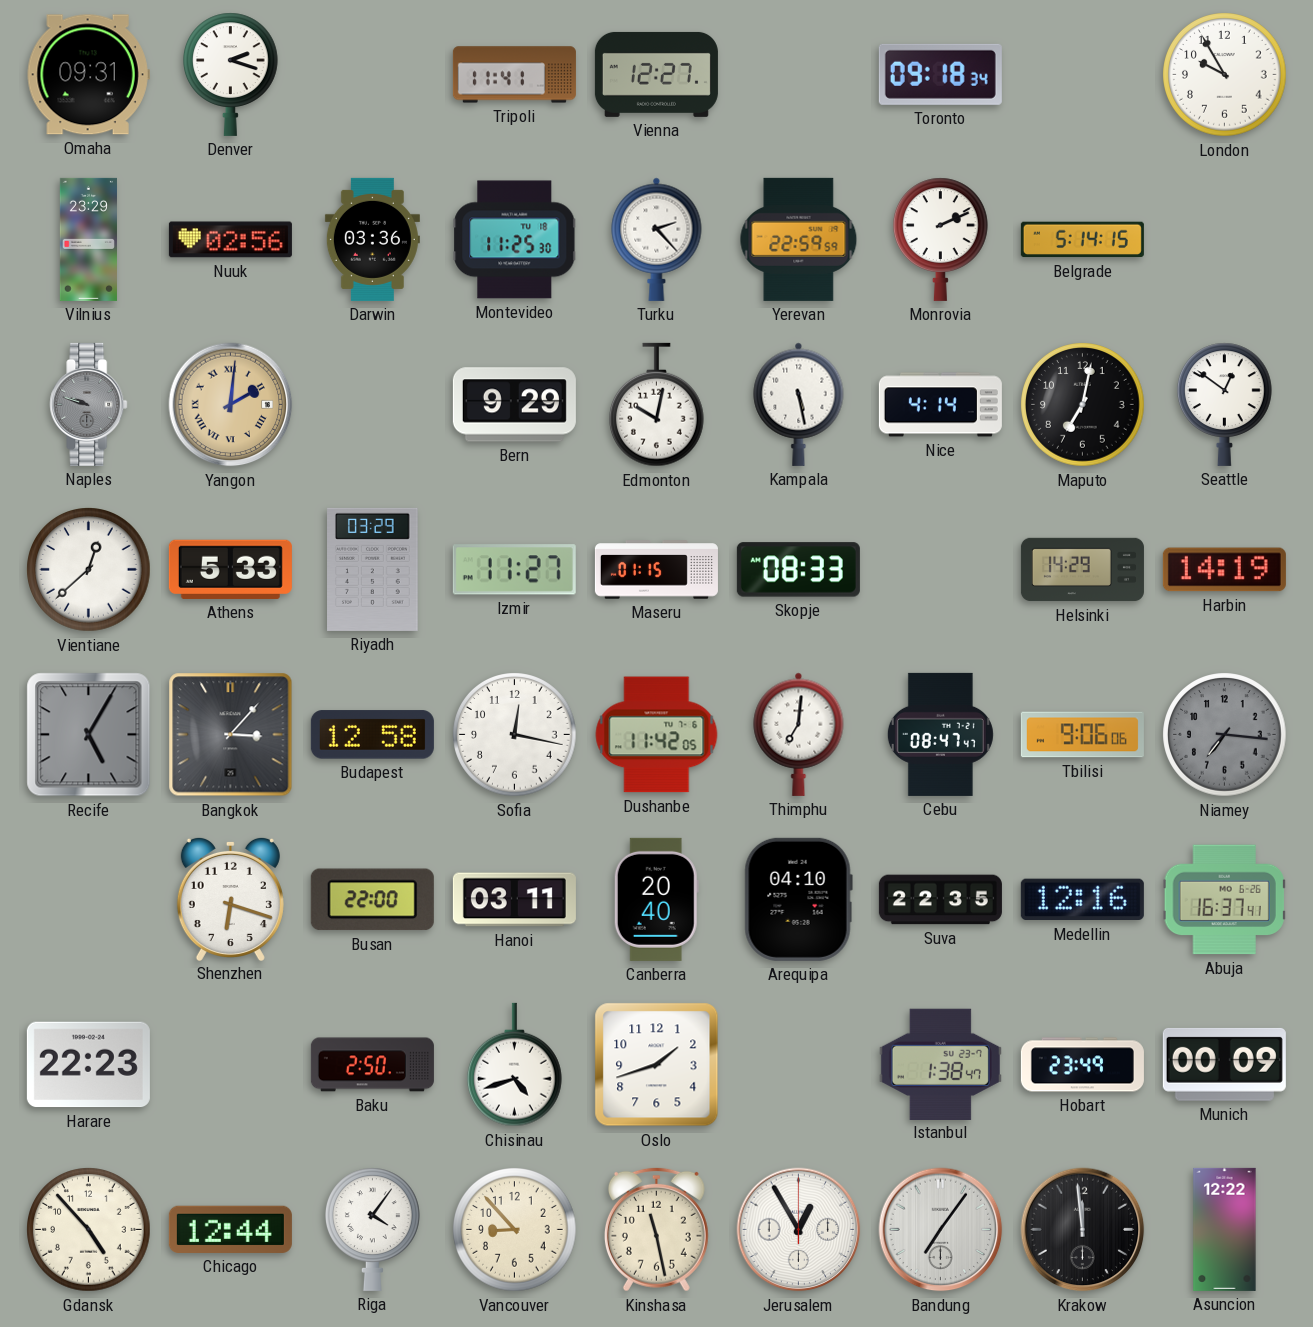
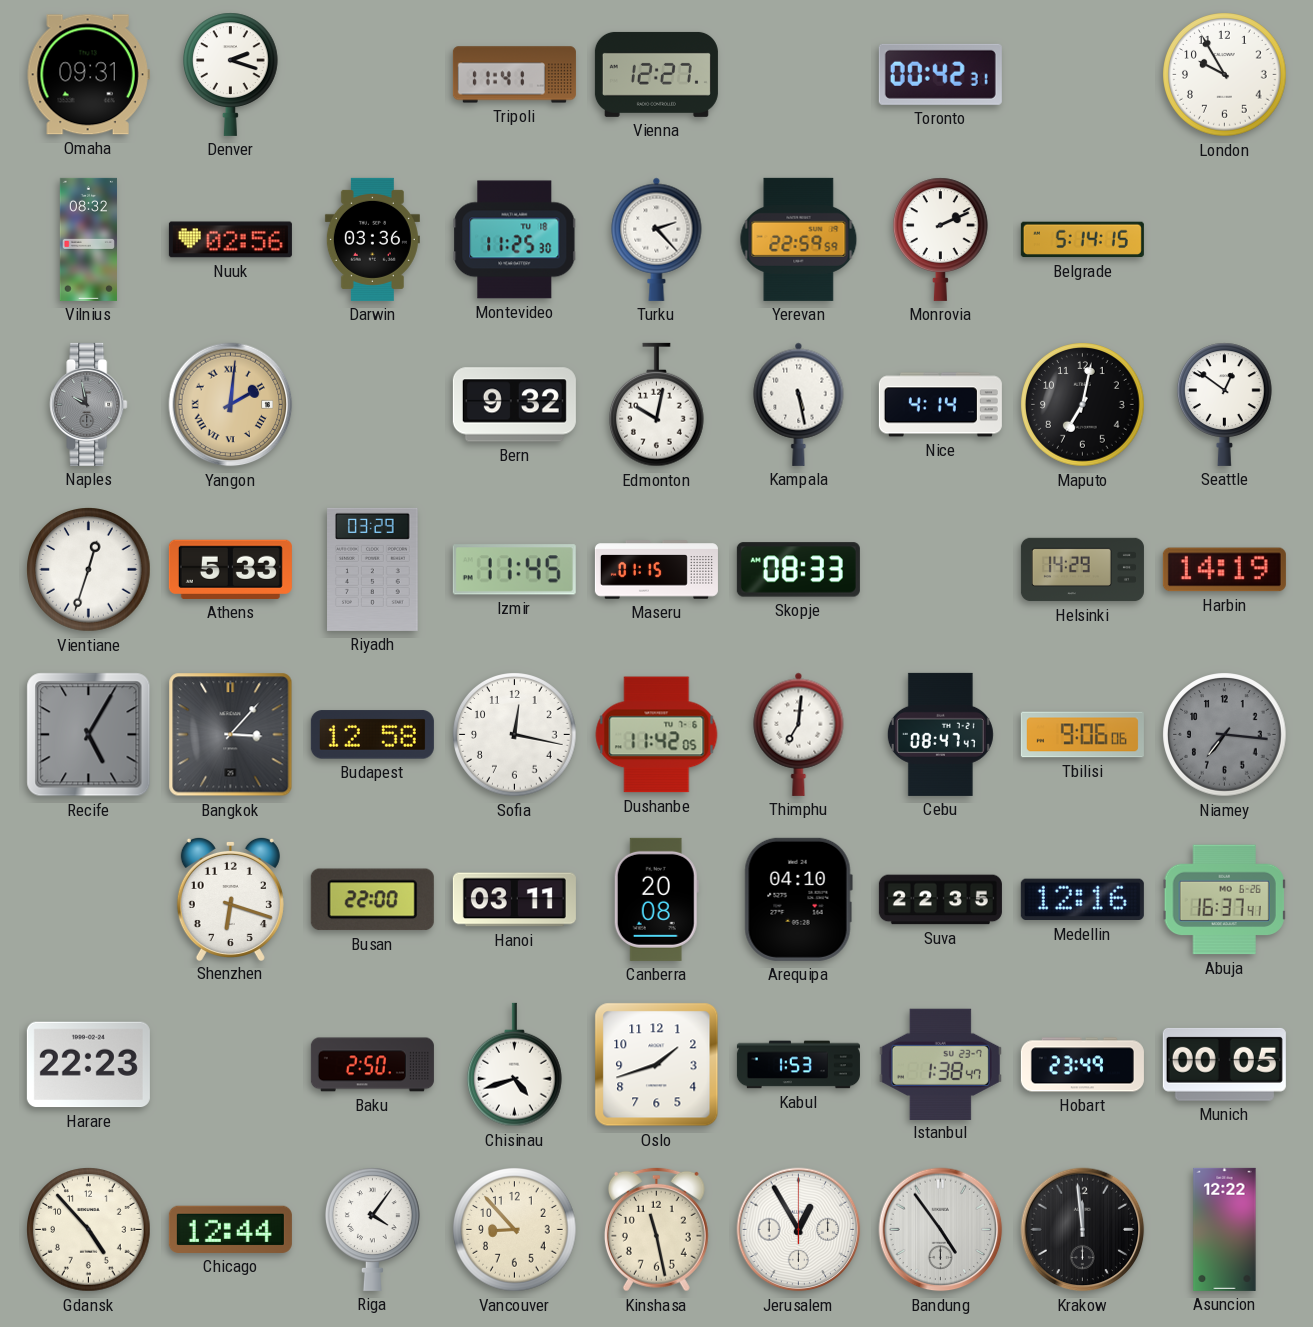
Toronto: 09:18 -> 00:42 (940, 74)
Vilnius: 23:29 -> 08:32 (88, 239)
Naples: 9:48 -> 9:58 (89, 404)
Bern: 9:29 -> 9:32 (514, 405)
Vientiane: 12:38 -> 12:33 (89, 570)
Izmir: 11:27 -> 11:45 (514, 570)
Canberra: 20:40 -> 20:08 (656, 899)
Kabul: none -> 1:53 (798, 1065)
Munich: 00:09 -> 00:05 (1224, 1064)
Bandung: 7:06 -> 4:54 (941, 1230)
